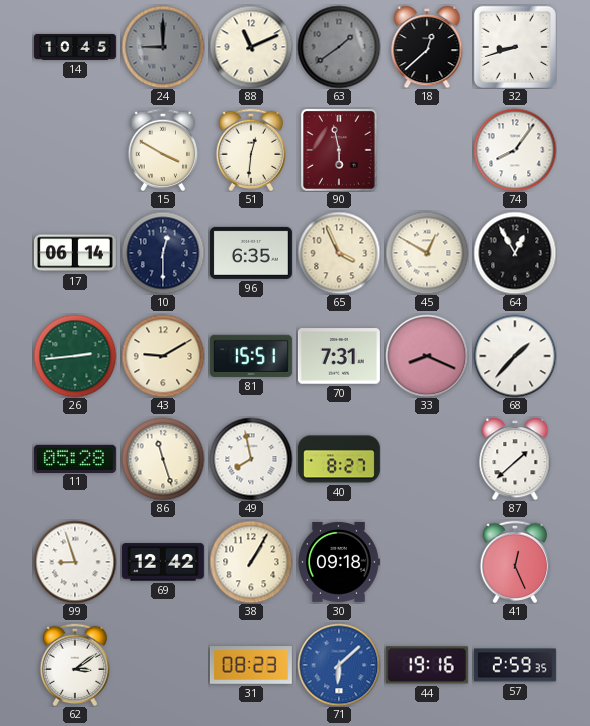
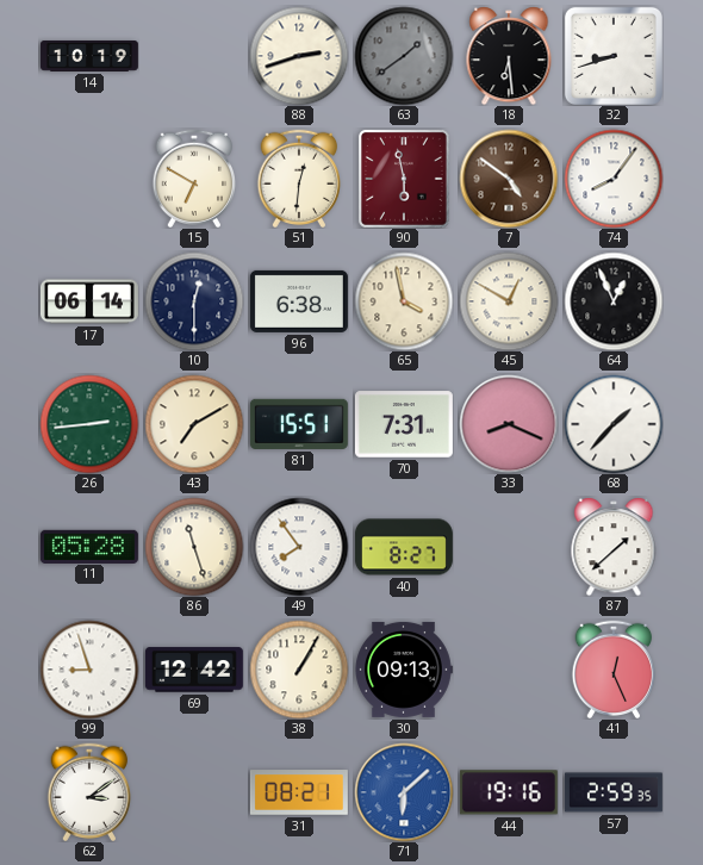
14: 10:45 -> 10:19 (89, 56)
24: 9:00 -> none (163, 47)
88: 11:11 -> 2:42 (299, 56)
18: 12:38 -> 6:29 (509, 56)
15: 3:50 -> 6:50 (194, 178)
7: none -> 4:51 (509, 179)
96: 6:35 -> 6:38 (299, 301)
65: 3:56 -> 3:58 (404, 301)
64: 12:55 -> 12:56 (614, 301)
43: 9:10 -> 7:10 (194, 424)
49: 7:58 -> 7:54 (299, 547)
30: 09:18 -> 09:13 (404, 670)
31: 08:23 -> 08:21 (299, 792)
